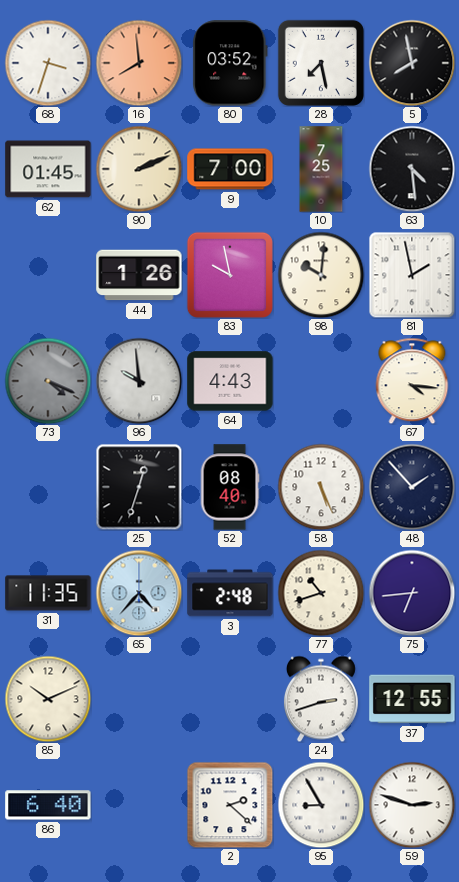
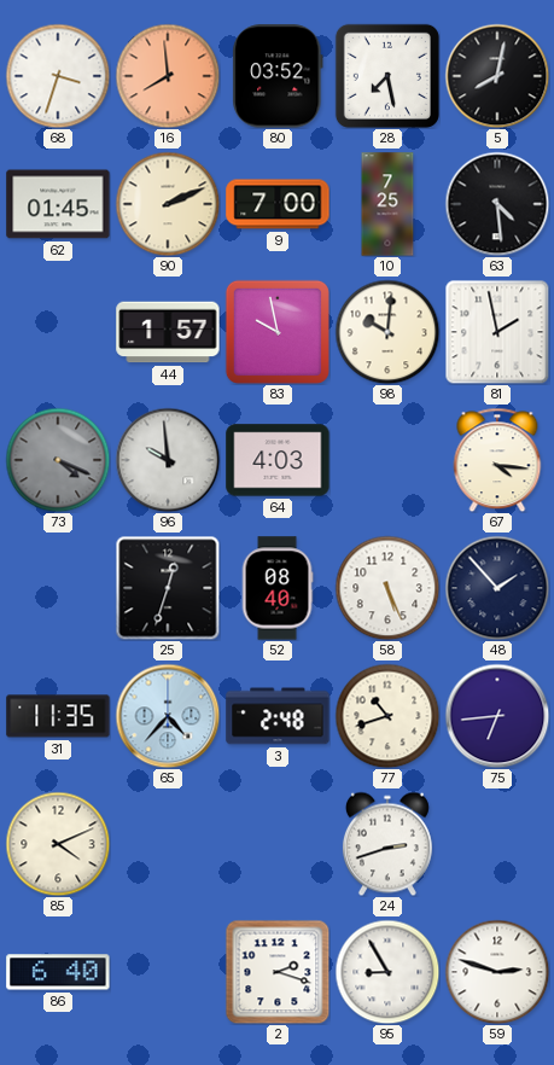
5: 7:58 -> 8:02 (497, 76)
44: 1:26 -> 1:57 (168, 332)
64: 4:43 -> 4:03 (278, 460)
85: 10:11 -> 4:11 (58, 844)
37: 12:55 -> none (412, 699)
2: 2:22 -> 2:18 (278, 972)
